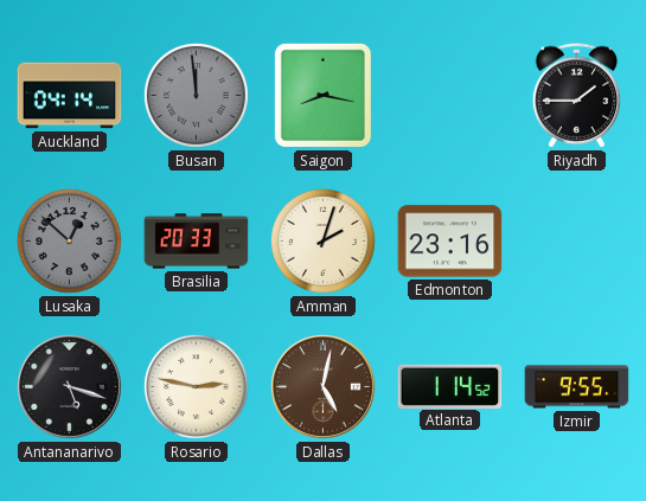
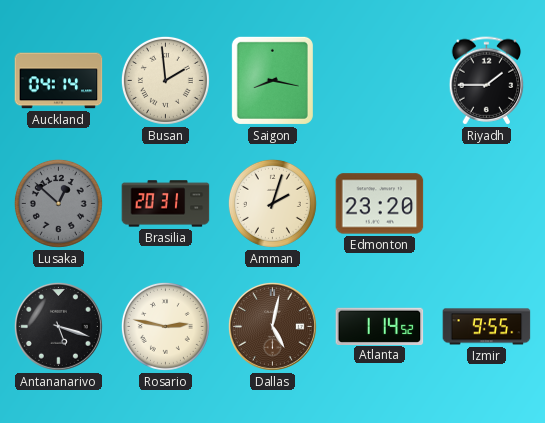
Busan: 11:59 -> 1:59 (165, 80)
Busan dial: grey -> cream (165, 80)
Brasilia: 20:33 -> 20:31 (166, 204)
Edmonton: 23:16 -> 23:20 (380, 204)
